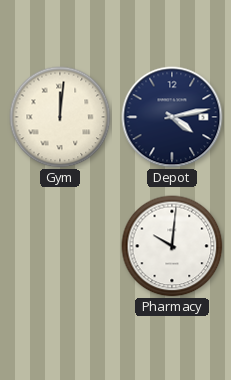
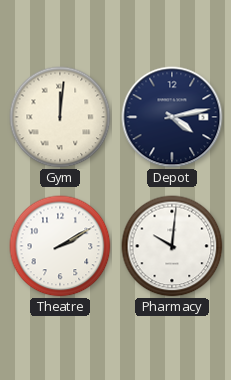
Theatre: none -> 2:10 (60, 246)
